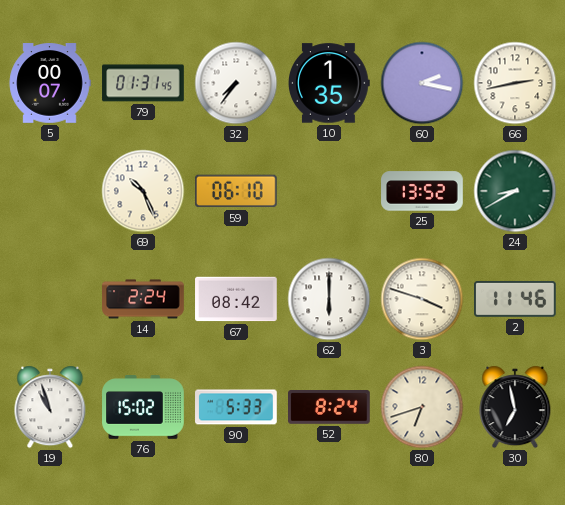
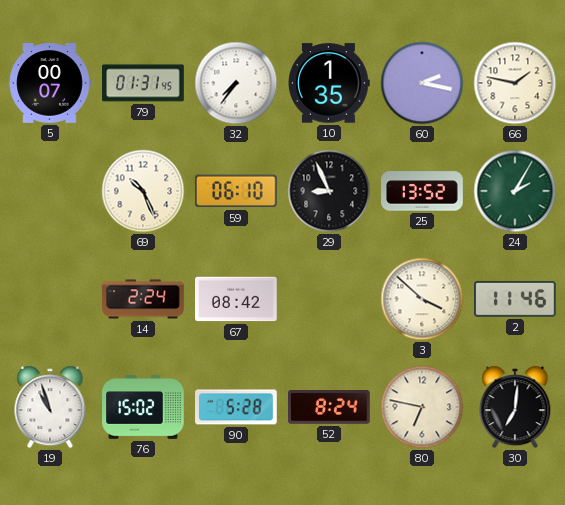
66: 2:43 -> 1:47 (515, 83)
29: none -> 8:56 (329, 191)
24: 8:40 -> 2:05 (515, 191)
62: 6:00 -> none (329, 299)
3: 3:48 -> 3:52 (422, 299)
90: 5:33 -> 5:28 (236, 407)
80: 6:42 -> 6:47 (422, 407)
30: 6:58 -> 7:01 (515, 407)
